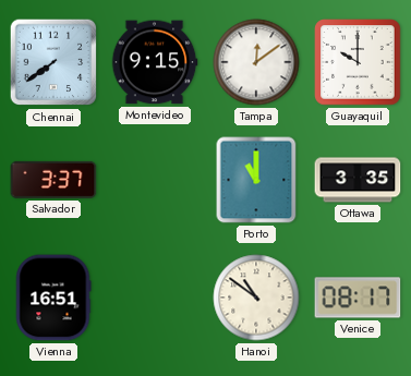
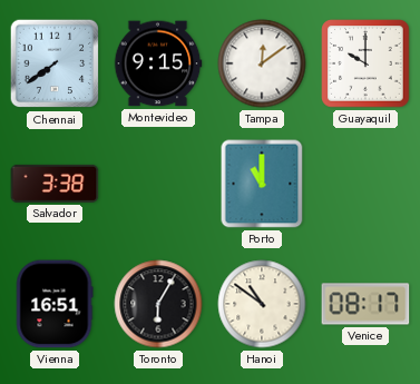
Salvador: 3:37 -> 3:38 (55, 184)
Ottawa: 3:35 -> none (358, 180)
Toronto: none -> 6:05 (158, 304)
